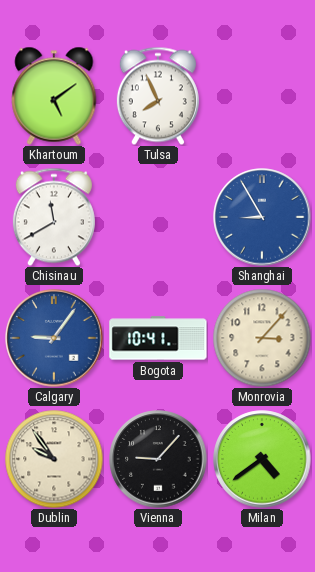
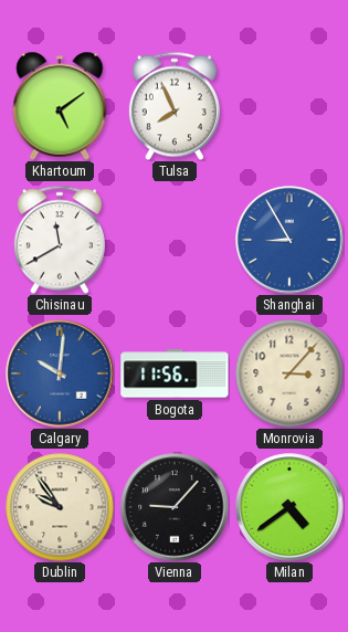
Calgary: 9:06 -> 10:01 (60, 373)
Bogota: 10:41 -> 11:56 (175, 373)
